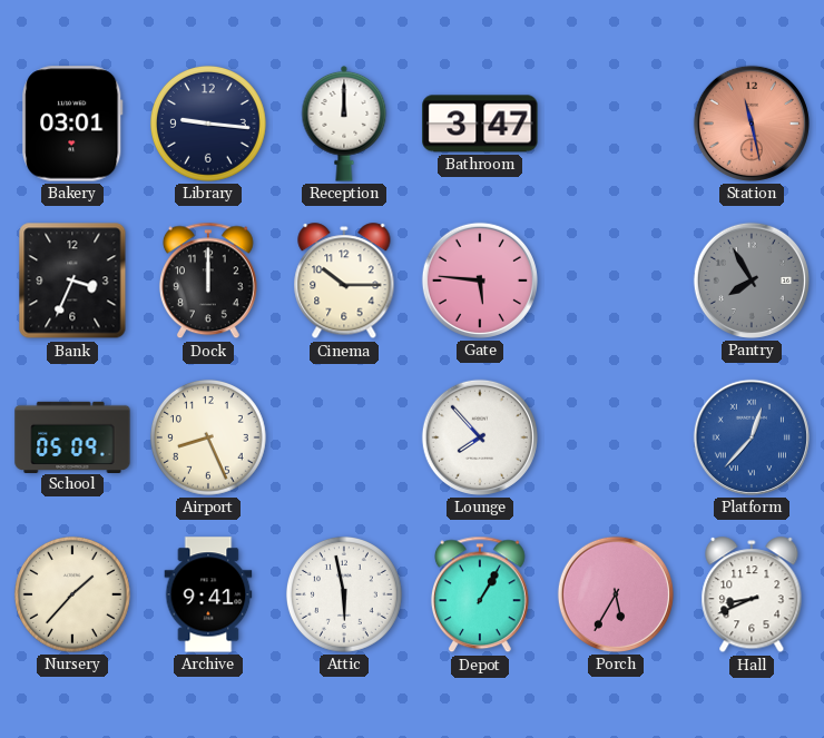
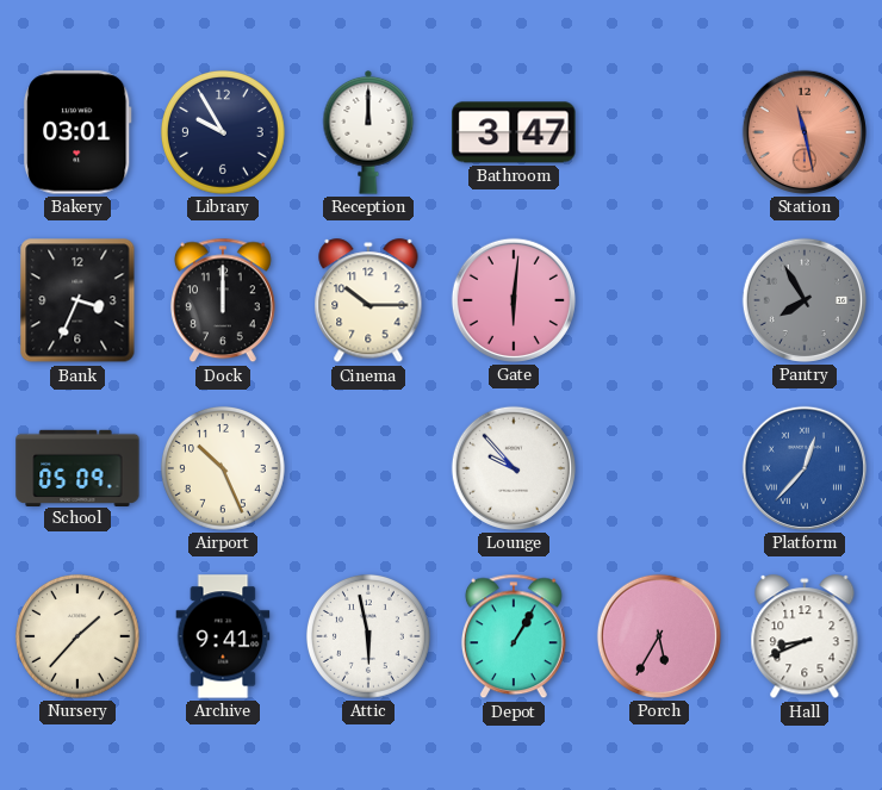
Library: 9:16 -> 9:55 (223, 132)
Gate: 5:46 -> 6:01 (514, 300)
Airport: 8:26 -> 10:26 (223, 468)
Lounge: 7:53 -> 9:53 (514, 468)
